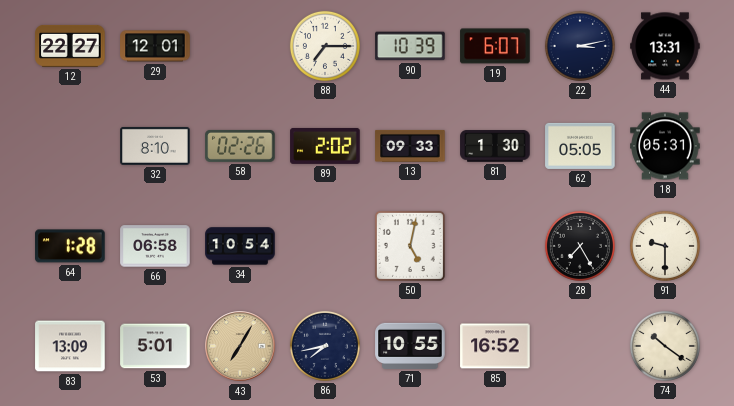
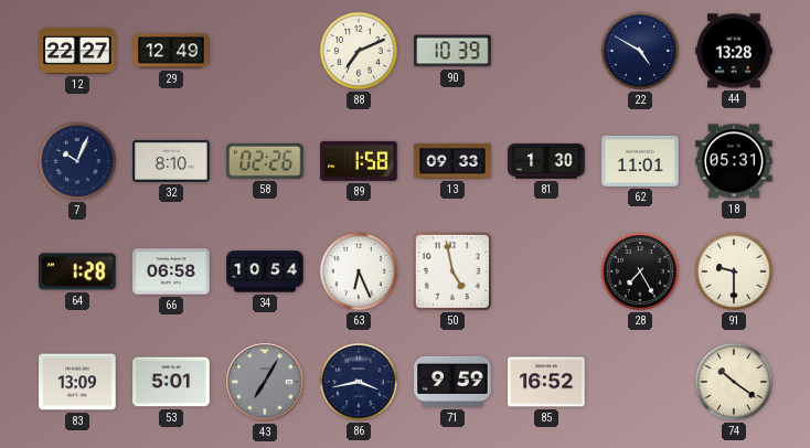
29: 12:01 -> 12:49 (171, 51)
88: 7:15 -> 7:11 (359, 51)
19: 6:07 -> none (495, 46)
22: 3:13 -> 4:50 (640, 51)
44: 13:31 -> 13:28 (734, 51)
7: none -> 10:04 (77, 161)
89: 2:02 -> 1:58 (359, 161)
62: 05:05 -> 11:01 (640, 161)
63: none -> 6:26 (359, 271)
50: 5:02 -> 4:58 (452, 271)
43 dial: champagne -> grey (265, 382)
86: 7:43 -> 3:43 (359, 382)
71: 10:55 -> 9:59 (452, 382)
